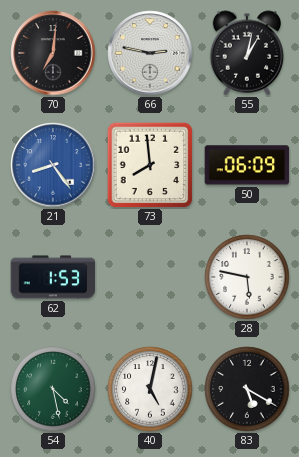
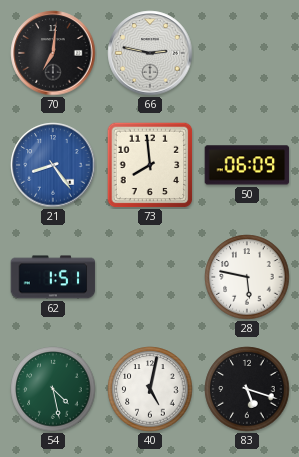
55: 1:02 -> none (247, 53)
62: 1:53 -> 1:51 (53, 277)
83: 5:20 -> 5:18 (247, 389)
